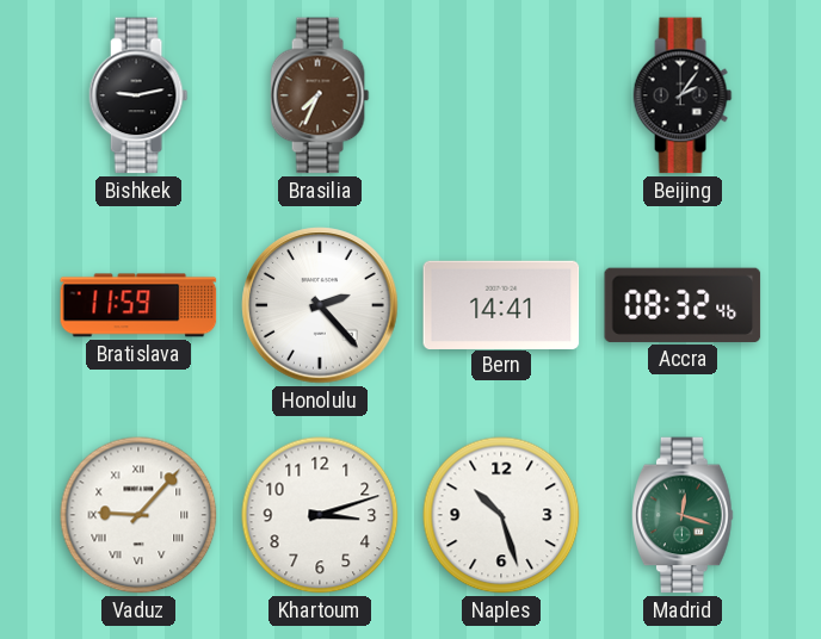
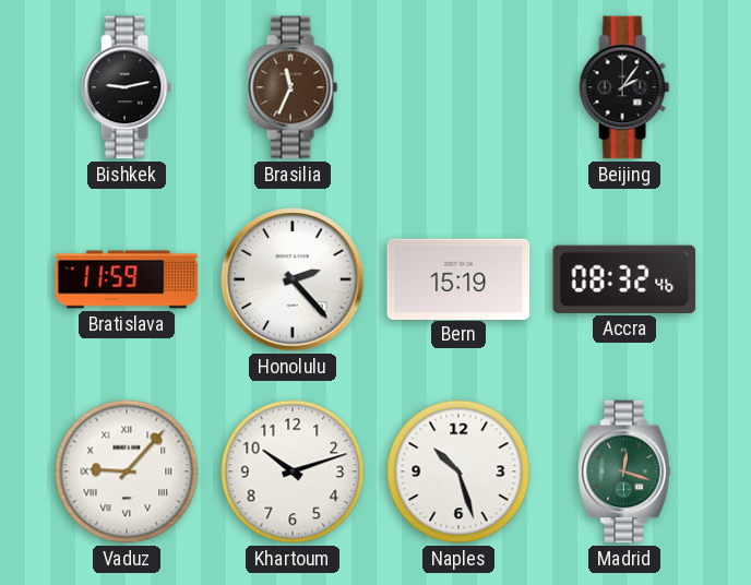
Brasilia: 7:34 -> 11:34 (293, 87)
Bern: 14:41 -> 15:19 (458, 278)
Khartoum: 3:12 -> 10:12 (293, 471)
